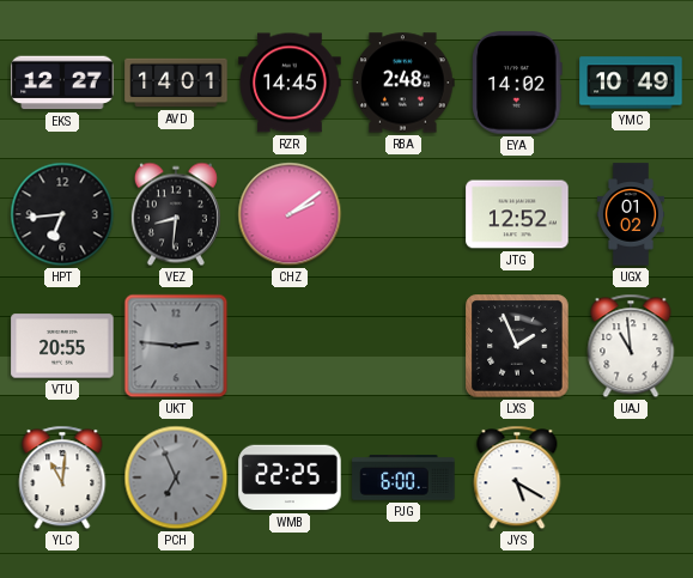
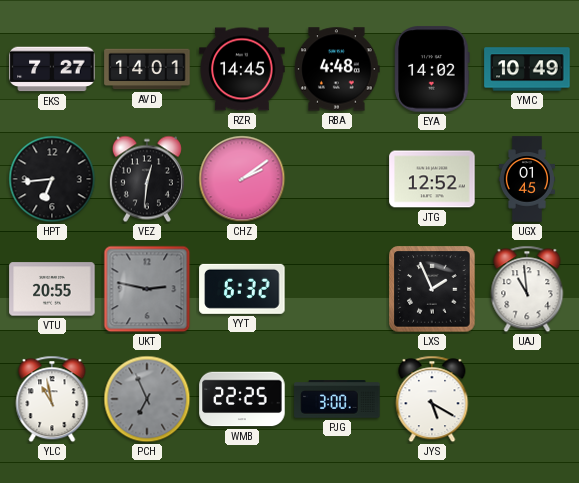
EKS: 12:27 -> 7:27 (52, 69)
RBA: 2:48 -> 4:48 (337, 69)
VEZ: 8:31 -> 12:31 (147, 179)
UGX: 01:02 -> 01:45 (527, 179)
UKT: 2:46 -> 2:47 (147, 289)
YYT: none -> 6:32 (242, 289)
YLC: 11:01 -> 10:58 (52, 399)
PJG: 6:00 -> 3:00 (337, 399)
